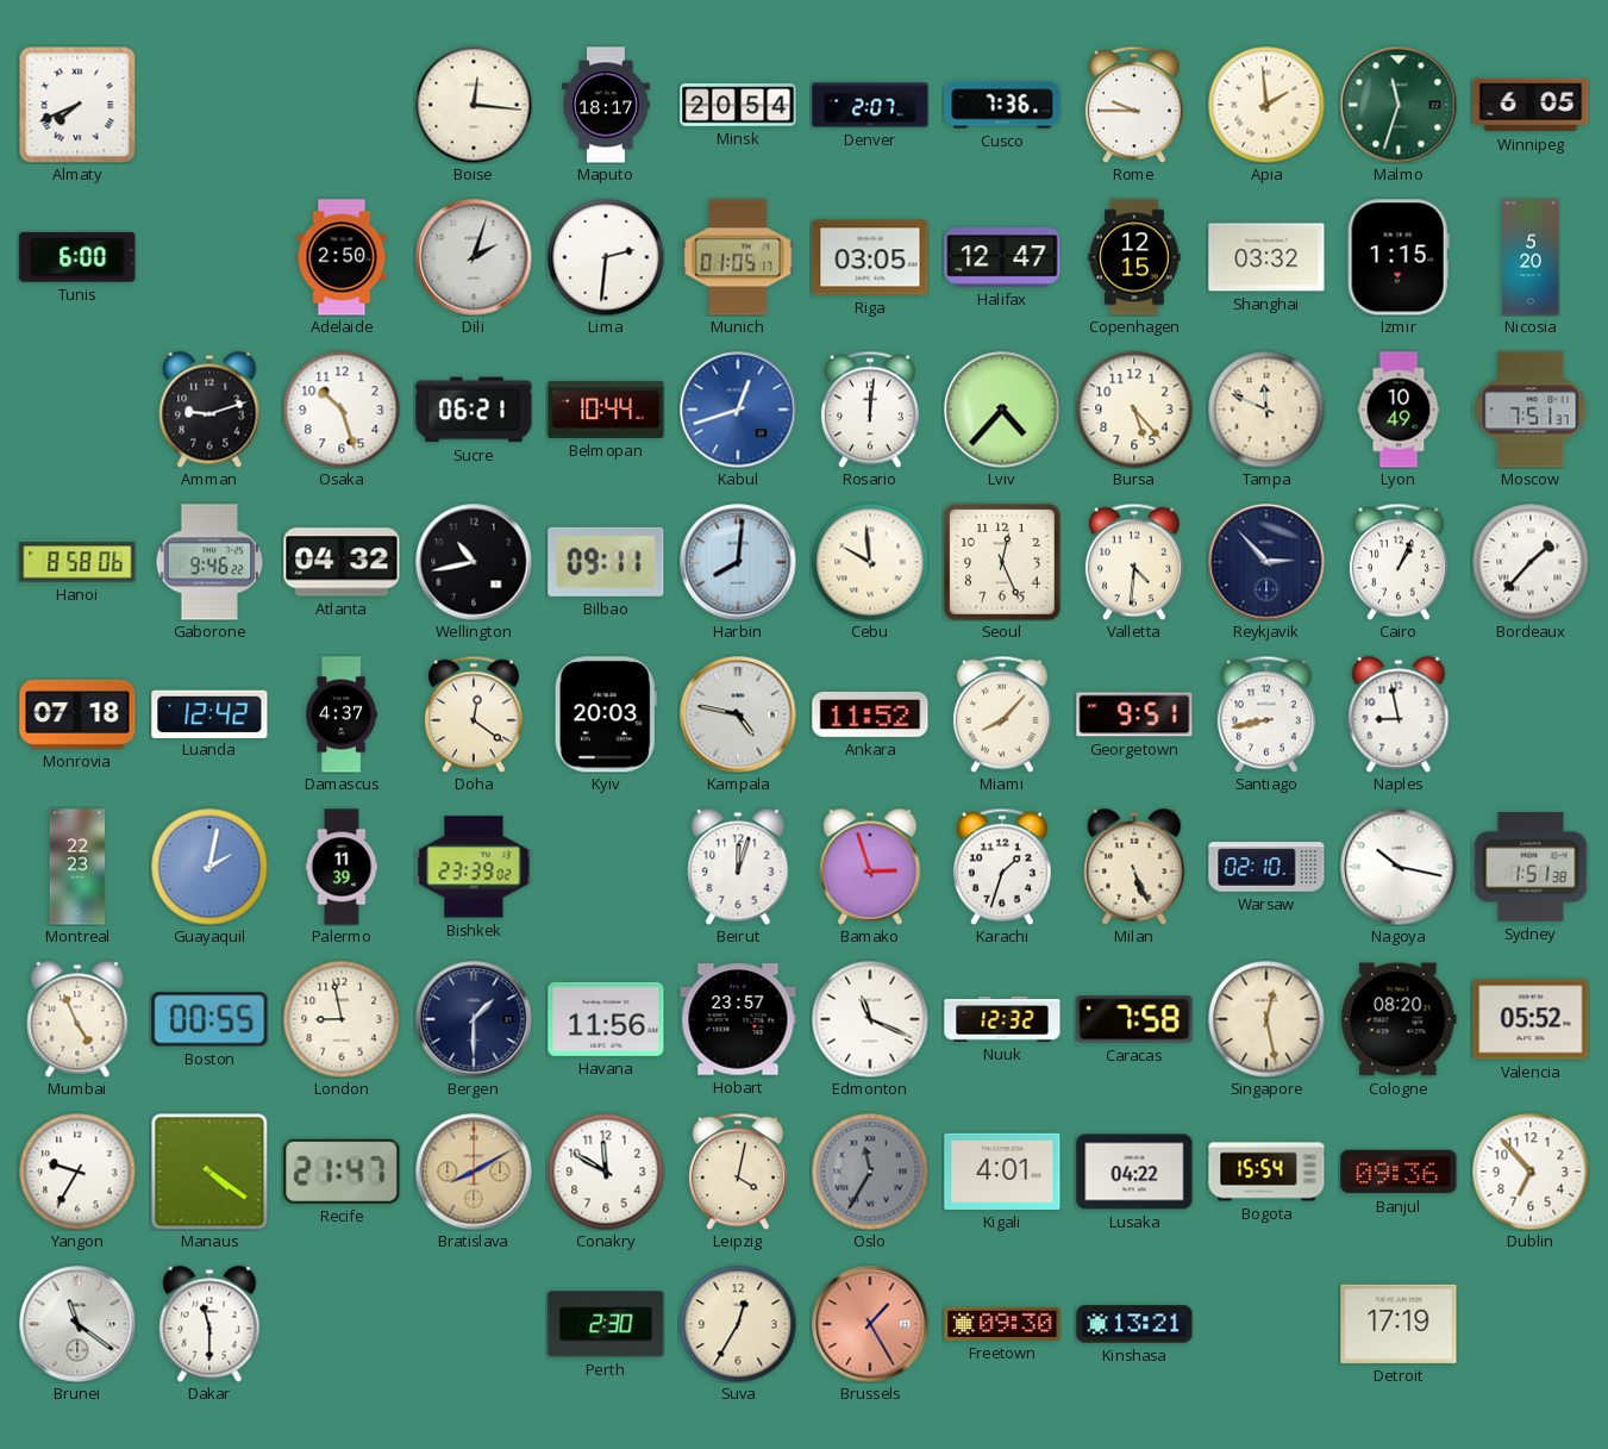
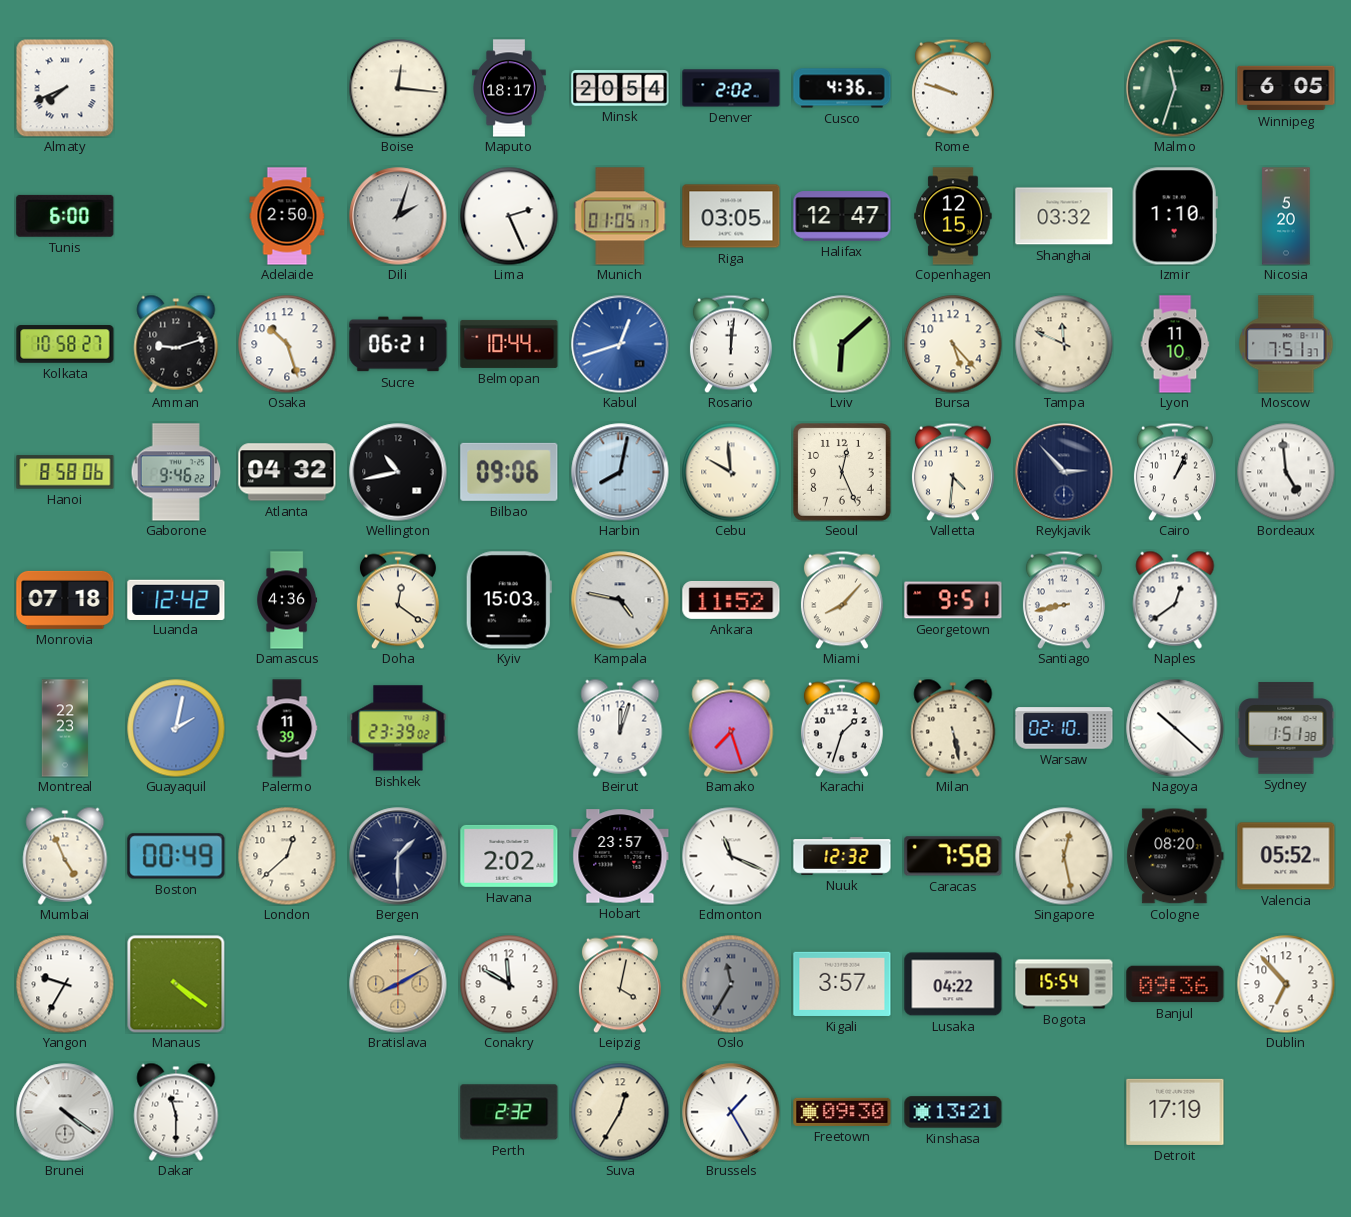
Denver: 2:07 -> 2:02 (731, 88)
Cusco: 7:36 -> 4:36 (842, 88)
Rome: 9:45 -> 9:48 (953, 88)
Apia: 1:59 -> none (1266, 105)
Lima: 2:31 -> 2:26 (509, 216)
Izmir: 1:15 -> 1:10 (1175, 216)
Kolkata: none -> 10:58 (65, 344)
Lviv: 4:37 -> 6:08 (842, 344)
Lyon: 10:49 -> 11:10 (1175, 344)
Bilbao: 09:11 -> 09:06 (509, 472)
Harbin: 8:01 -> 8:02 (620, 472)
Bordeaux: 1:37 -> 4:59 (1286, 472)
Damascus: 4:37 -> 4:36 (287, 600)
Kyiv: 20:03 -> 15:03 (509, 600)
Naples: 8:58 -> 12:39 (1175, 600)
Bamako: 2:57 -> 7:27 (731, 728)
Milan: 5:26 -> 5:28 (953, 728)
Nagoya: 10:17 -> 10:22 (1175, 728)
Boston: 00:55 -> 00:49 (176, 856)
London: 8:58 -> 12:38 (287, 856)
Havana: 11:56 -> 2:02 (509, 856)
Recife: 21:47 -> none (342, 1172)
Kigali: 4:01 -> 3:57 (842, 984)
Brunei: 11:21 -> 4:21 (65, 1112)
Perth: 2:30 -> 2:32 (509, 1112)
Brussels dial: salmon -> white (731, 1112)
